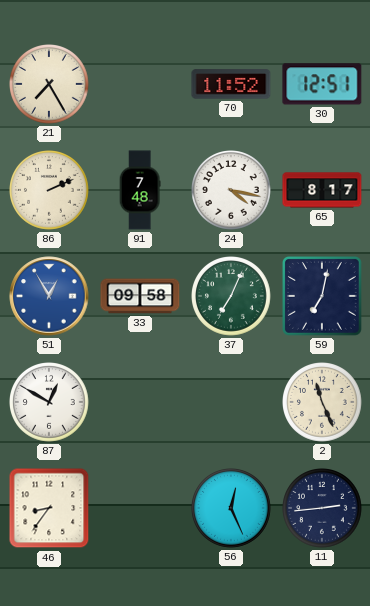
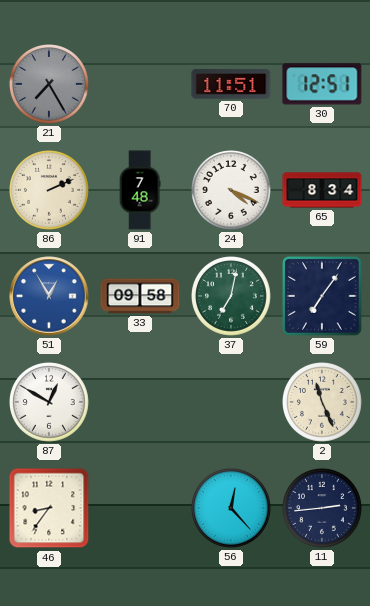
21 dial: cream -> grey (50, 85)
70: 11:52 -> 11:51 (231, 84)
24: 4:17 -> 4:19 (232, 191)
65: 8:17 -> 8:34 (322, 190)
37: 7:04 -> 7:02 (232, 297)
59: 7:02 -> 7:06 (322, 296)
56: 12:26 -> 12:23 (232, 509)
